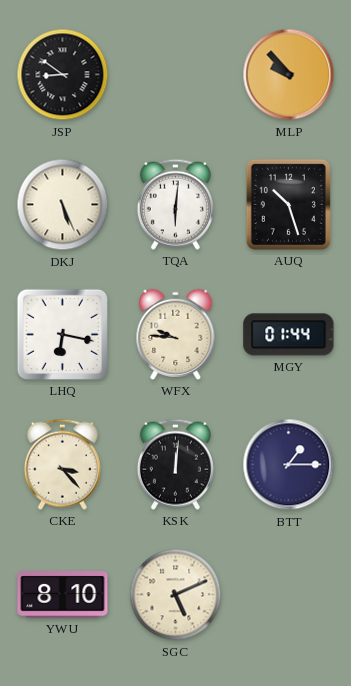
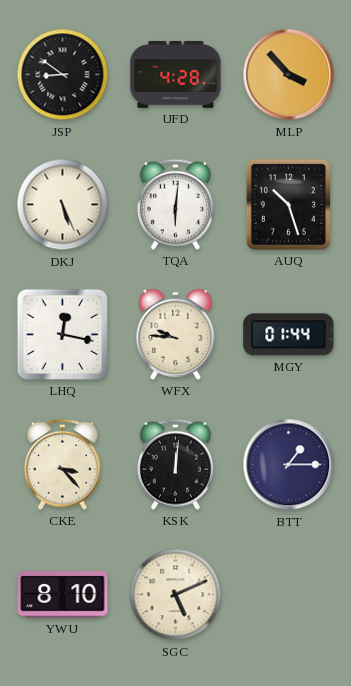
UFD: none -> 4:28 (176, 74)
MLP: 9:53 -> 3:53 (289, 75)
LHQ: 6:17 -> 12:17 (62, 334)
